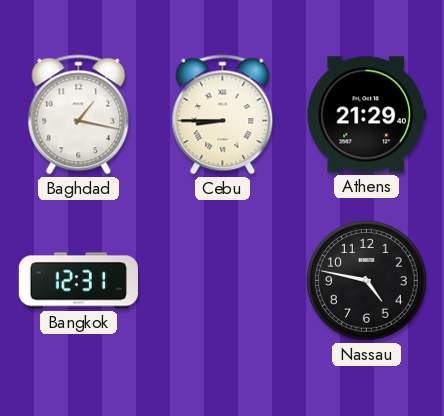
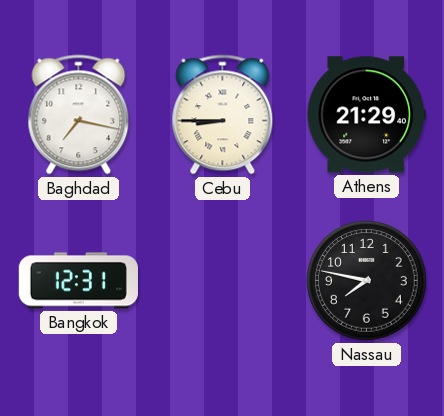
Baghdad: 1:17 -> 7:17 (79, 115)
Nassau: 4:47 -> 7:47 (367, 281)
